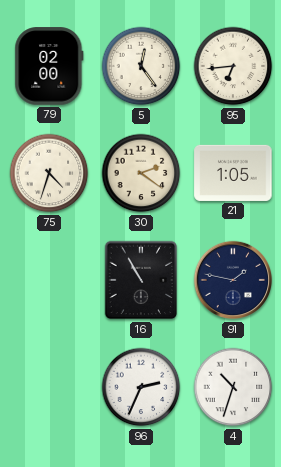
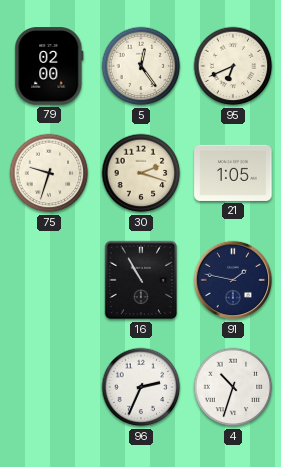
95: 6:44 -> 6:41 (233, 66)
75: 4:33 -> 9:33 (49, 173)
30: 2:21 -> 2:18 (141, 173)
